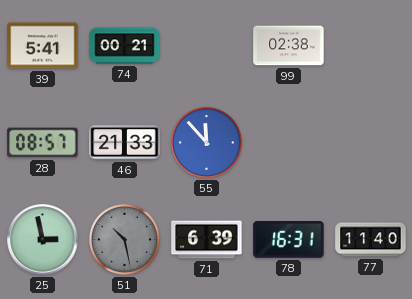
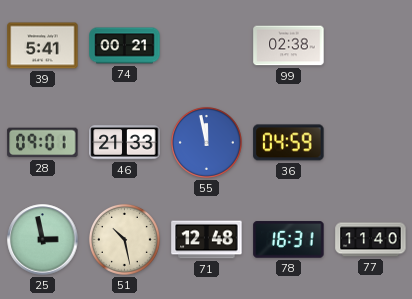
28: 08:57 -> 09:01 (43, 143)
55: 11:53 -> 11:58 (206, 142)
36: none -> 04:59 (289, 143)
51 dial: grey -> cream (124, 239)
71: 6:39 -> 12:48 (207, 240)
